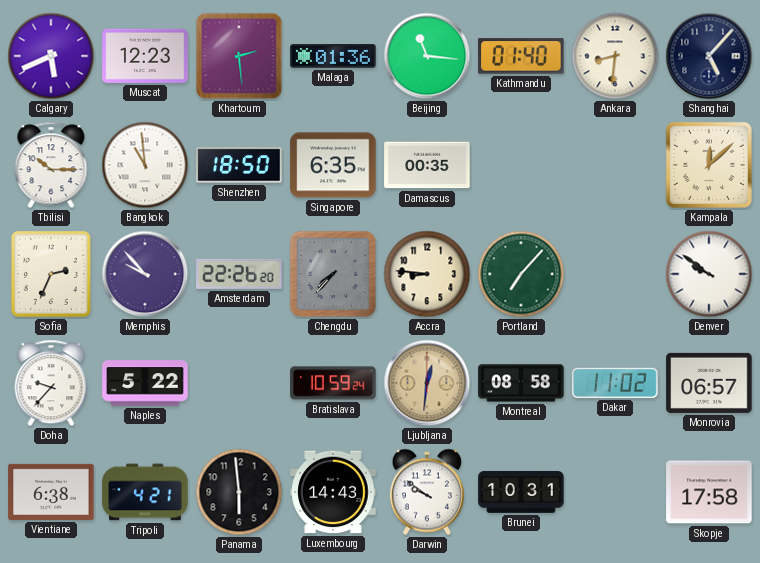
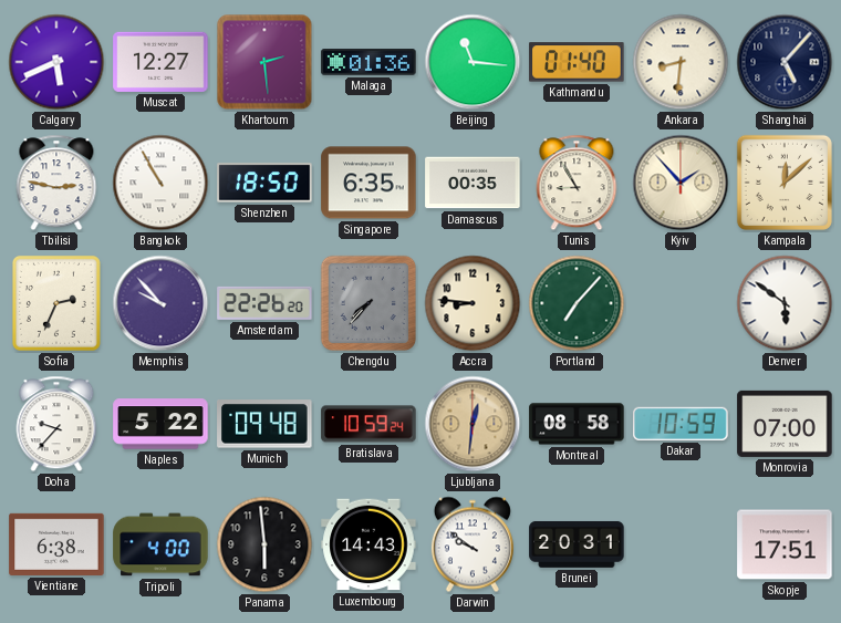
Muscat: 12:23 -> 12:27 (160, 62)
Tbilisi: 10:15 -> 2:47 (56, 183)
Bangkok: 10:59 -> 10:55 (160, 183)
Tunis: none -> 8:55 (577, 183)
Kyiv: none -> 1:53 (681, 183)
Denver: 9:51 -> 5:51 (785, 303)
Munich: none -> 09:48 (264, 424)
Dakar: 11:02 -> 10:59 (681, 424)
Monrovia: 06:57 -> 07:00 (785, 424)
Tripoli: 4:21 -> 4:00 (160, 544)
Brunei: 10:31 -> 20:31 (577, 544)
Skopje: 17:58 -> 17:51 (785, 544)
